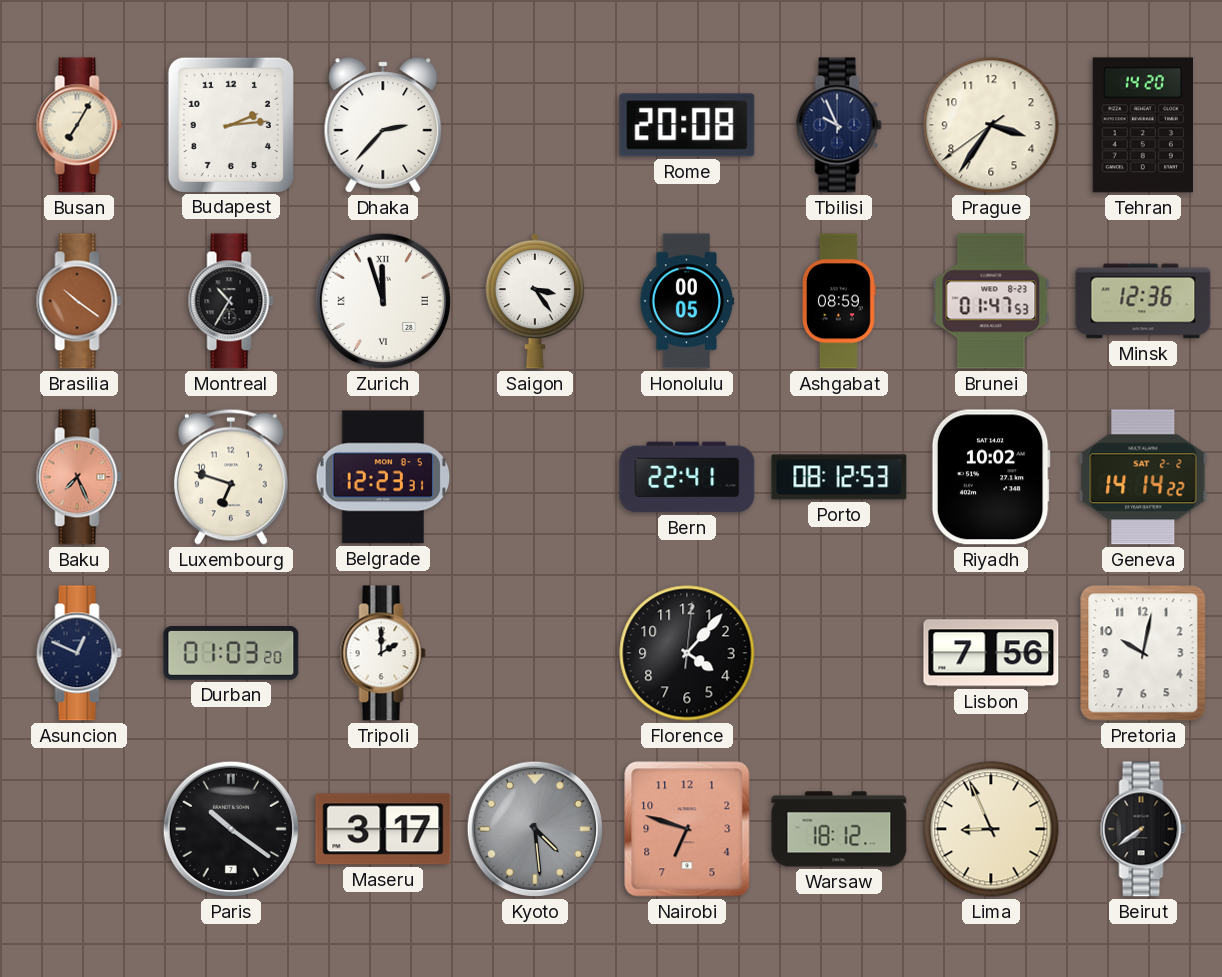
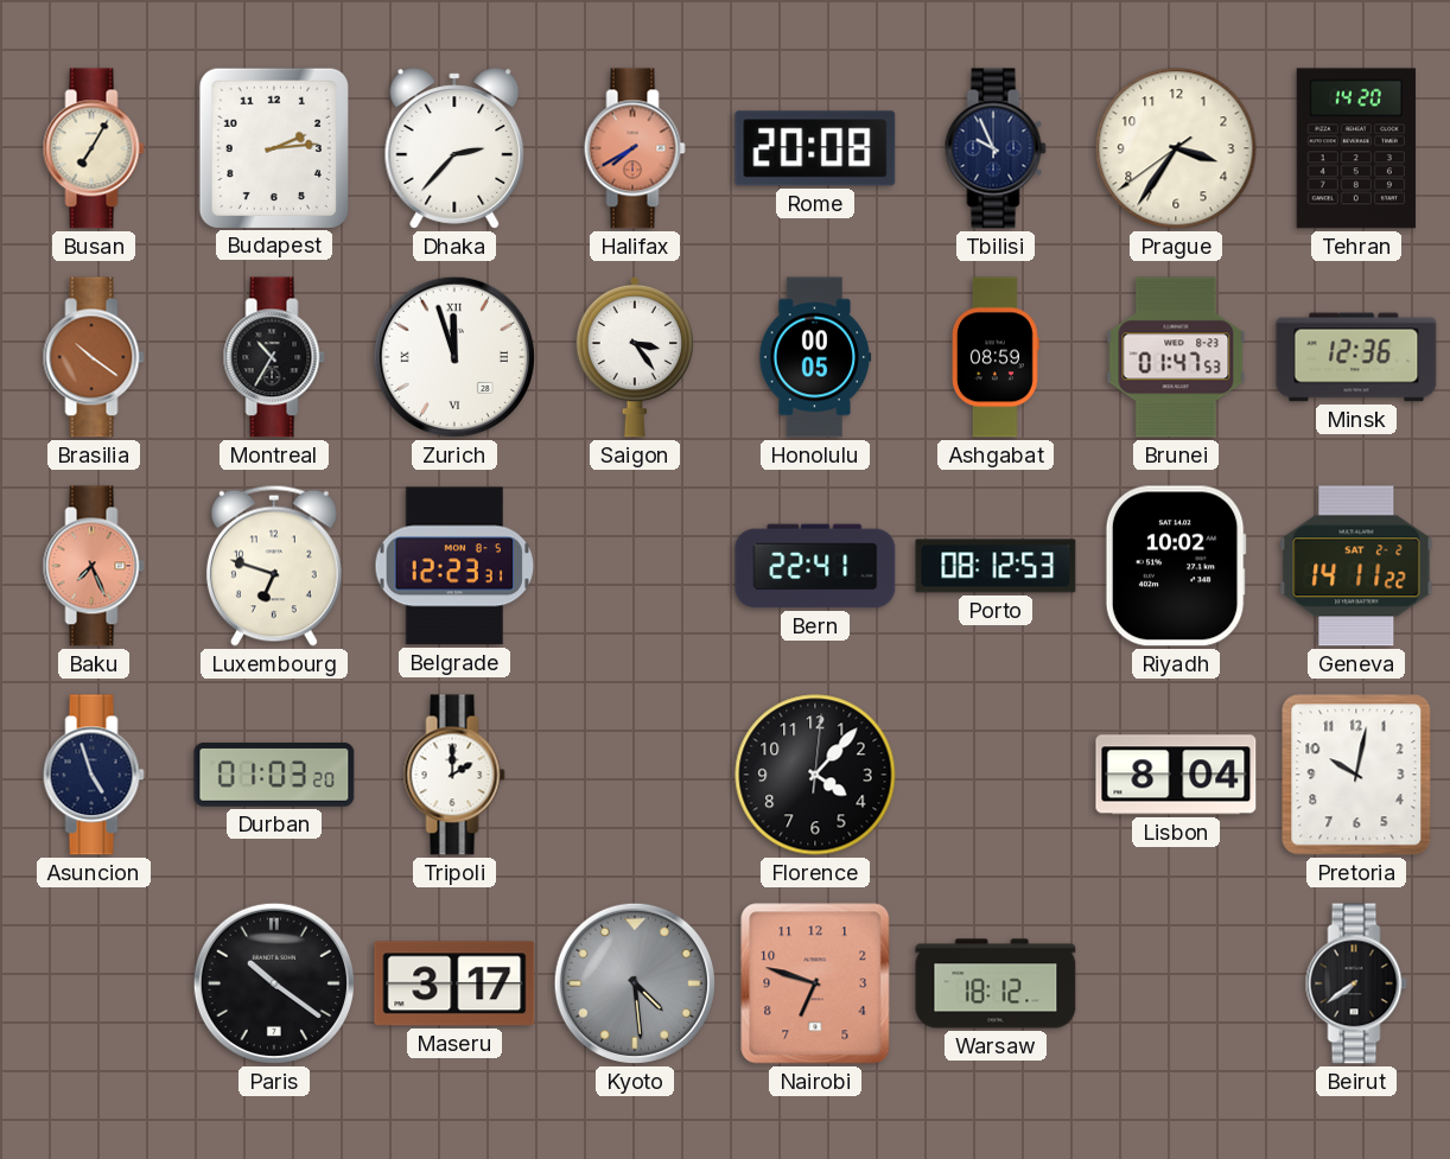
Halifax: none -> 7:40 (635, 148)
Geneva: 14:14 -> 14:11 (1356, 566)
Asuncion: 12:49 -> 4:57 (94, 775)
Lisbon: 7:56 -> 8:04 (1176, 775)
Lima: 8:56 -> none (991, 829)
